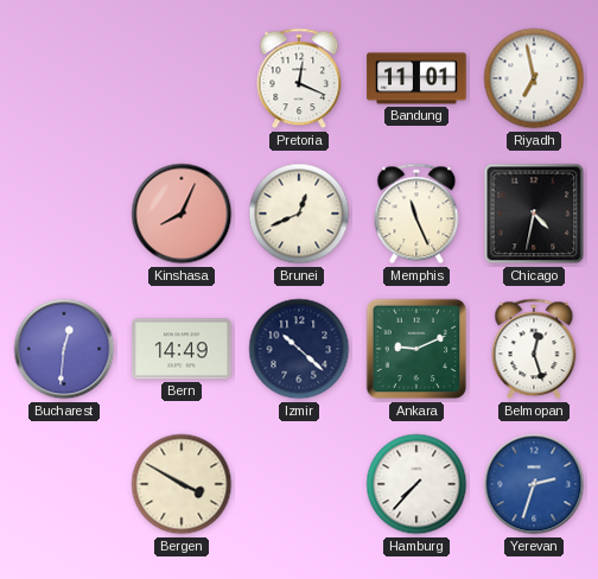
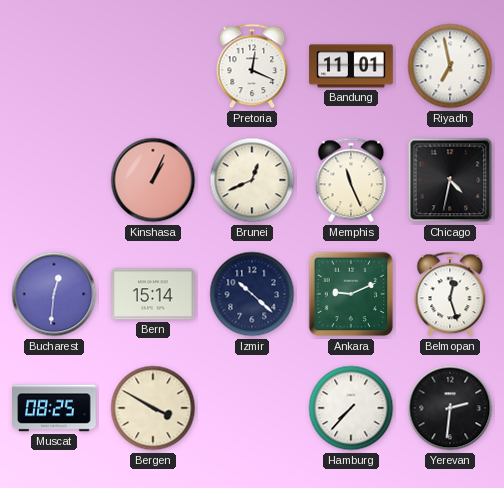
Kinshasa: 8:04 -> 1:04 (153, 180)
Bern: 14:49 -> 15:14 (153, 294)
Muscat: none -> 08:25 (54, 408)
Yerevan: 2:33 -> 2:31 (450, 408)
Yerevan dial: blue -> black (450, 408)
